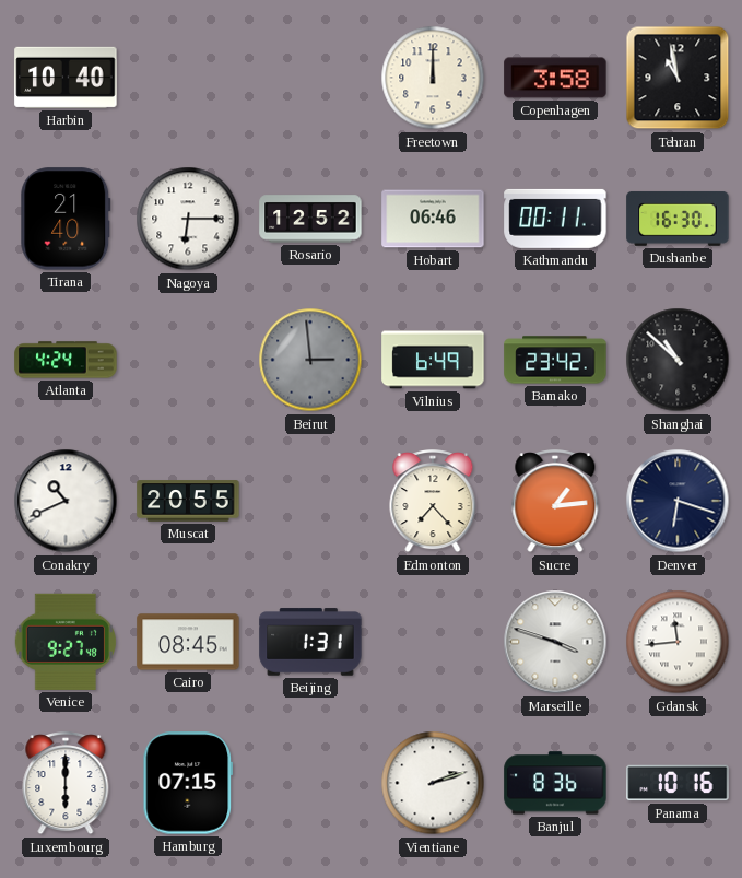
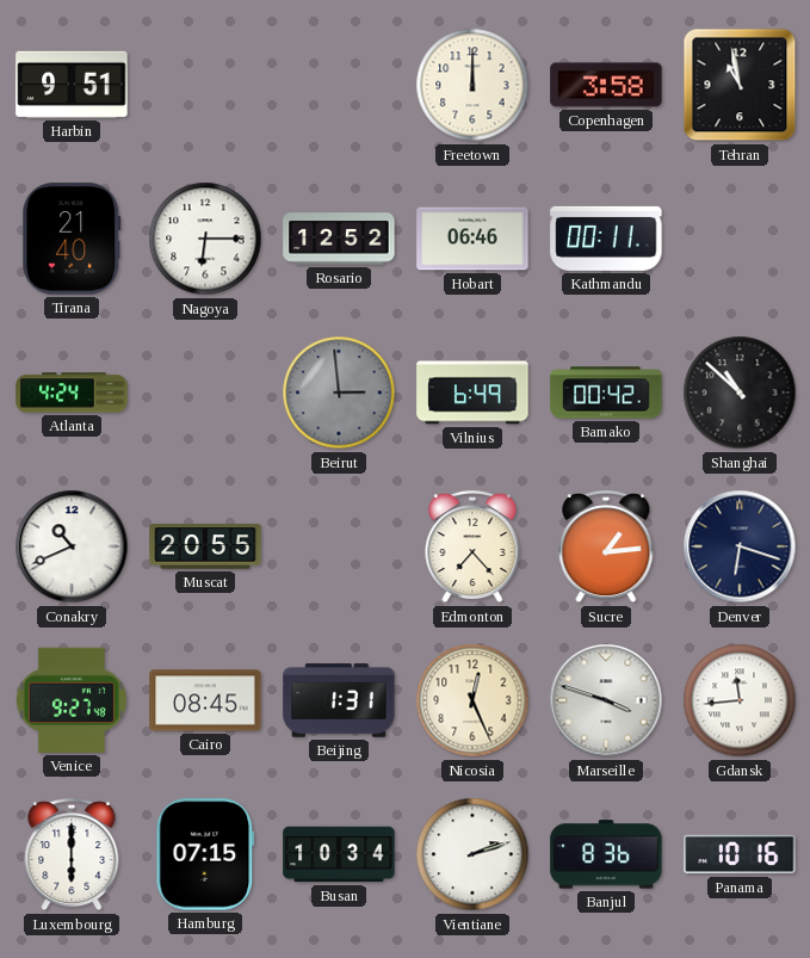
Harbin: 10:40 -> 9:51 (72, 85)
Dushanbe: 16:30 -> none (678, 219)
Bamako: 23:42 -> 00:42 (606, 393)
Nicosia: none -> 12:26 (472, 700)
Busan: none -> 10:34 (339, 854)
